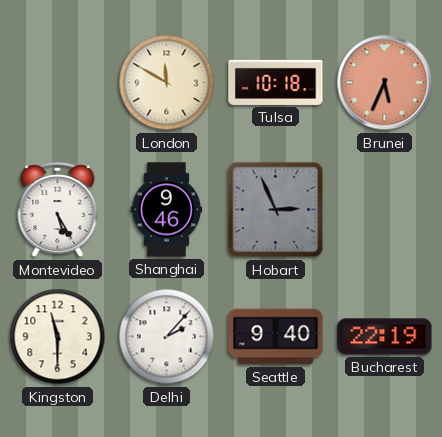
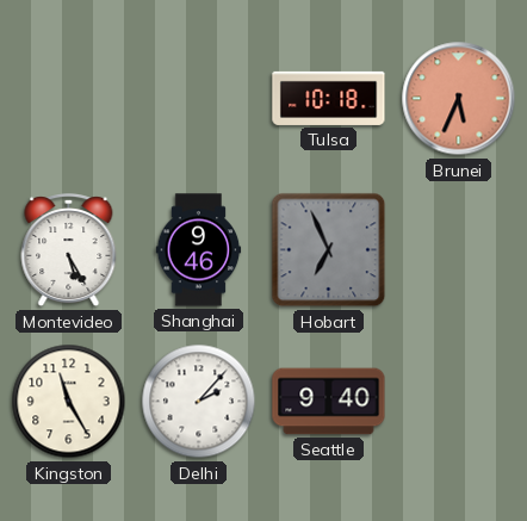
London: 11:50 -> none (167, 83)
Hobart: 2:56 -> 6:56 (329, 250)
Kingston: 11:30 -> 11:25 (69, 402)
Bucharest: 22:19 -> none (385, 337)
